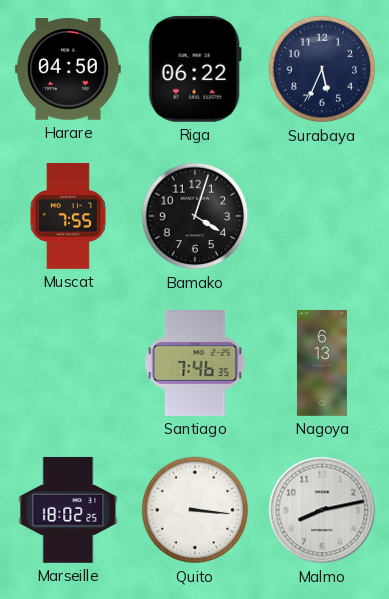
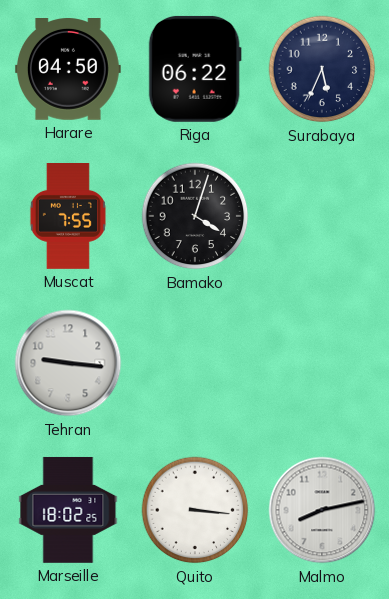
Tehran: none -> 9:16 (68, 363)
Santiago: 7:46 -> none (195, 364)
Nagoya: 6:13 -> none (322, 364)
